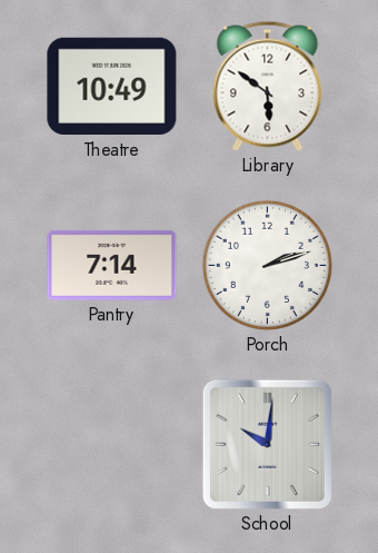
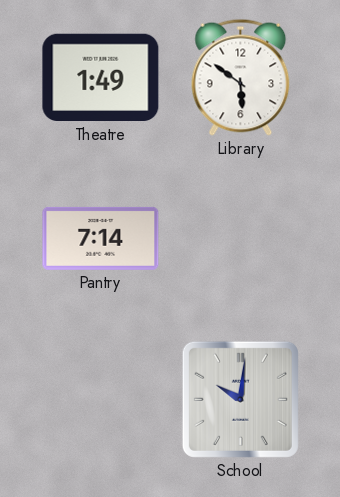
Theatre: 10:49 -> 1:49 (101, 78)
Porch: 2:12 -> none (267, 265)
